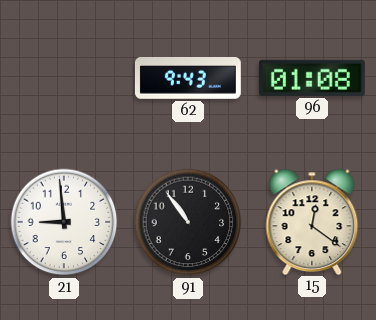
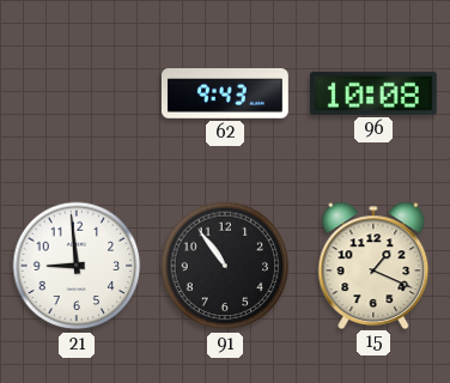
96: 01:08 -> 10:08 (373, 93)
15: 12:21 -> 1:19 (373, 265)
